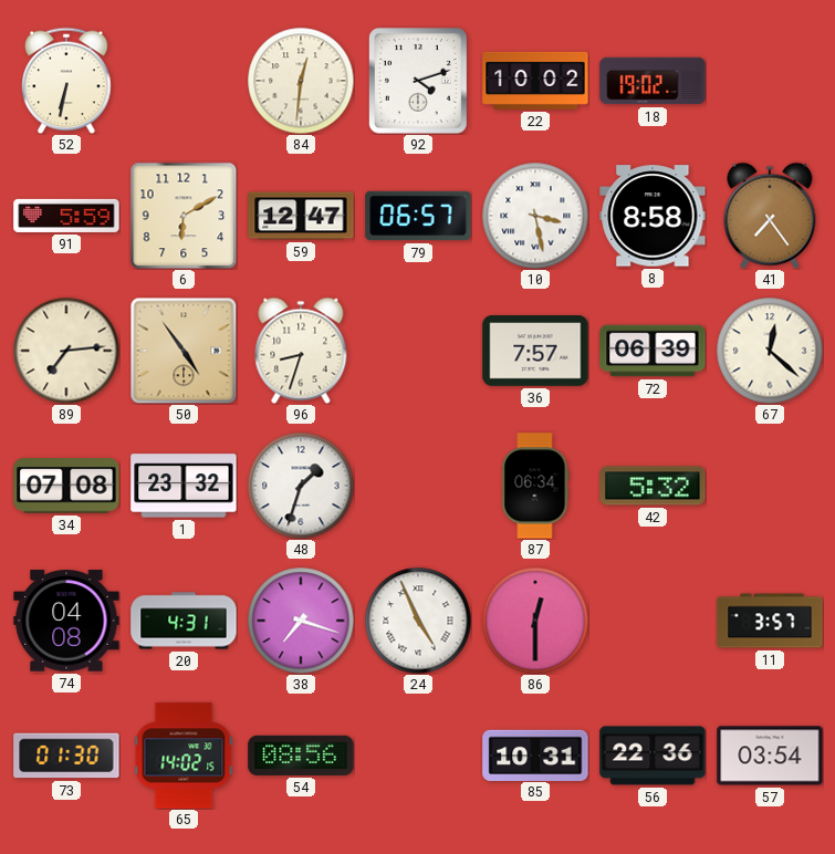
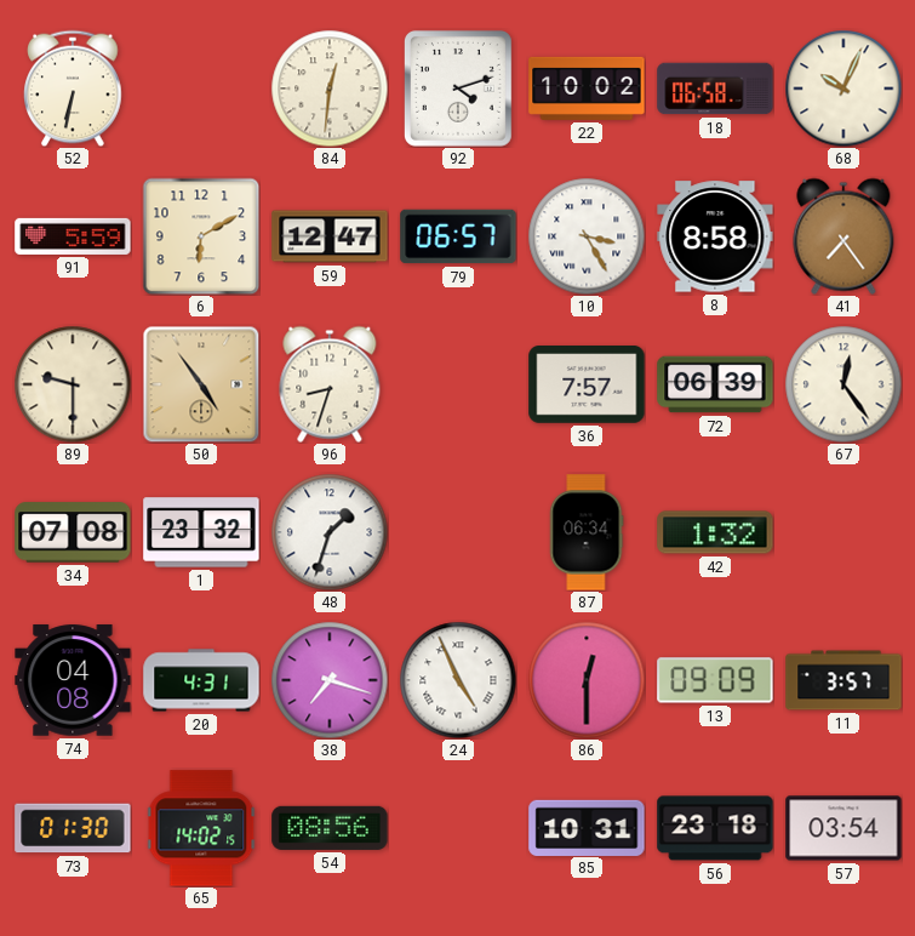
18: 19:02 -> 06:58 (715, 89)
68: none -> 10:04 (843, 89)
10: 3:28 -> 3:25 (587, 236)
89: 7:14 -> 9:30 (73, 384)
67: 12:22 -> 12:24 (843, 384)
42: 5:32 -> 1:32 (715, 532)
13: none -> 09:09 (715, 680)
56: 22:36 -> 23:18 (715, 828)
